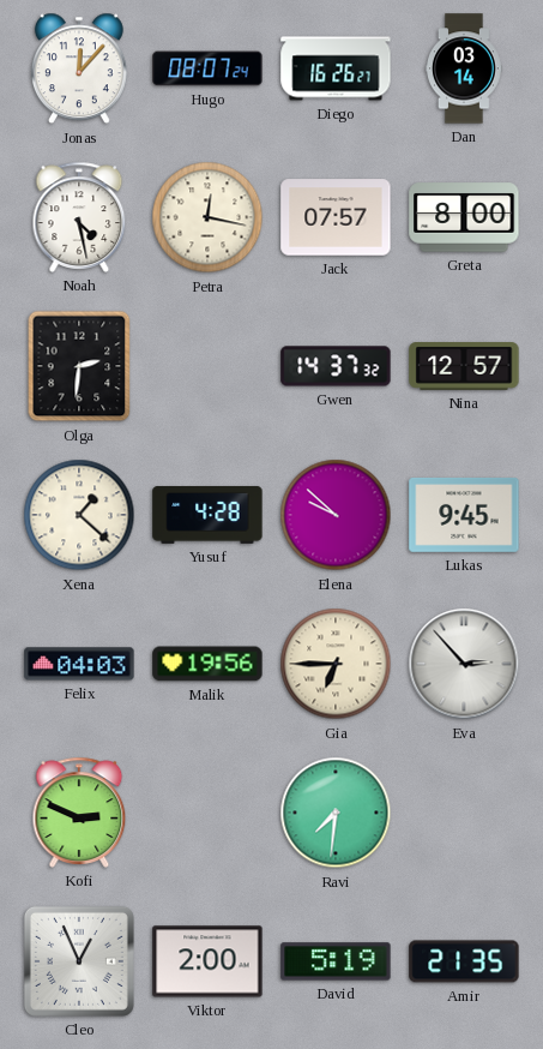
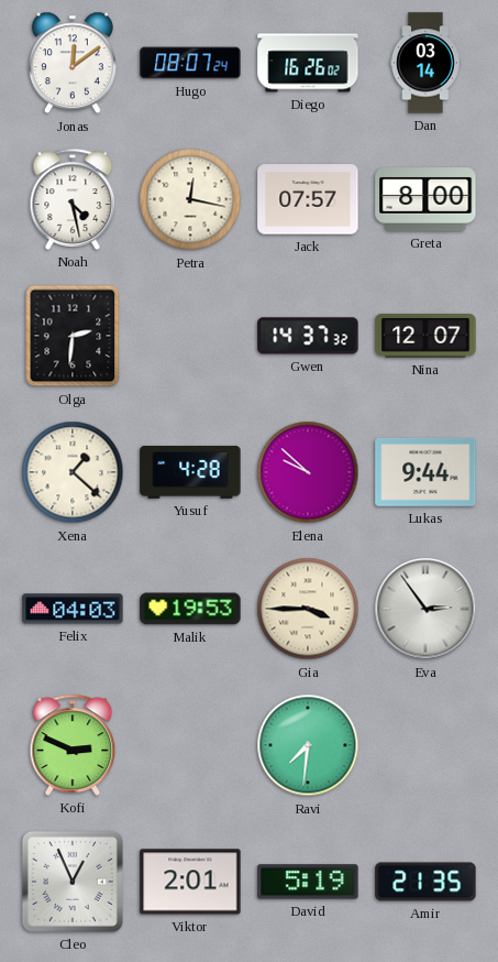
Jonas: 12:07 -> 12:09 (73, 63)
Diego: 16:26:27 -> 16:26:02 (308, 63)
Nina: 12:57 -> 12:07 (425, 336)
Lukas: 9:45 -> 9:44 (425, 472)
Malik: 19:56 -> 19:53 (190, 609)
Gia: 6:45 -> 3:45 (308, 609)
Eva: 2:53 -> 2:54 (425, 609)
Viktor: 2:00 -> 2:01 (190, 882)
